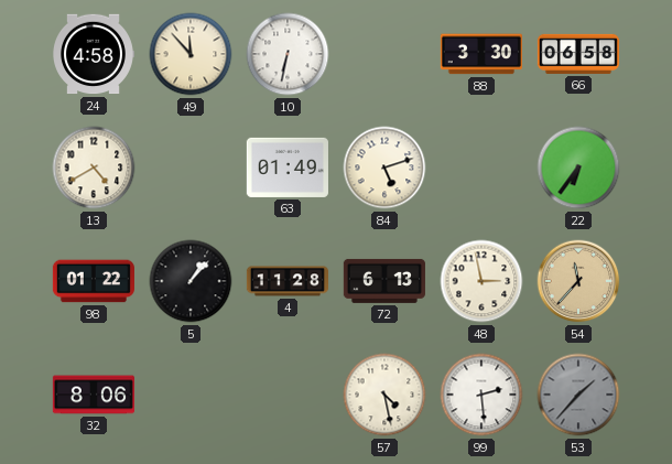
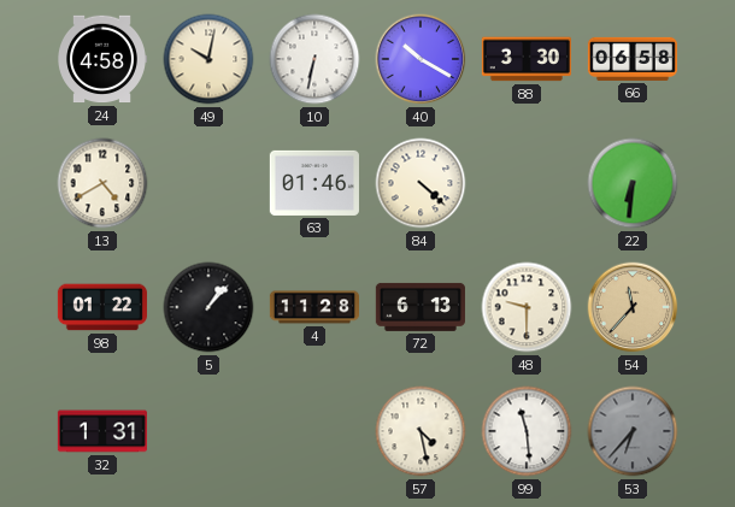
49: 11:53 -> 10:02 (208, 59)
40: none -> 10:20 (421, 59)
63: 01:49 -> 01:46 (314, 183)
84: 5:12 -> 4:22 (421, 183)
22: 6:36 -> 6:31 (633, 183)
48: 2:58 -> 9:30 (527, 307)
32: 8:06 -> 1:31 (102, 431)
99: 2:29 -> 11:29 (527, 431)
53: 1:37 -> 6:37 (633, 431)
